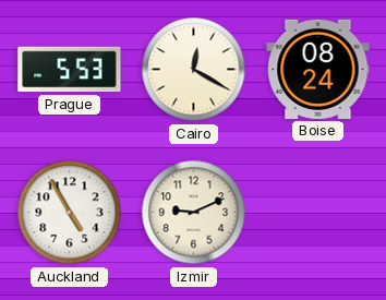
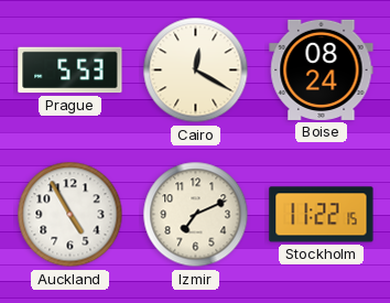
Izmir: 9:11 -> 7:11 (196, 215)
Stockholm: none -> 11:22 (322, 215)
